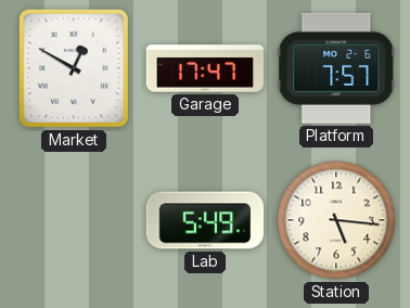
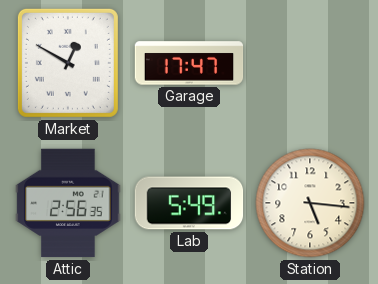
Platform: 7:57 -> none (336, 68)
Attic: none -> 2:56 (68, 203)
